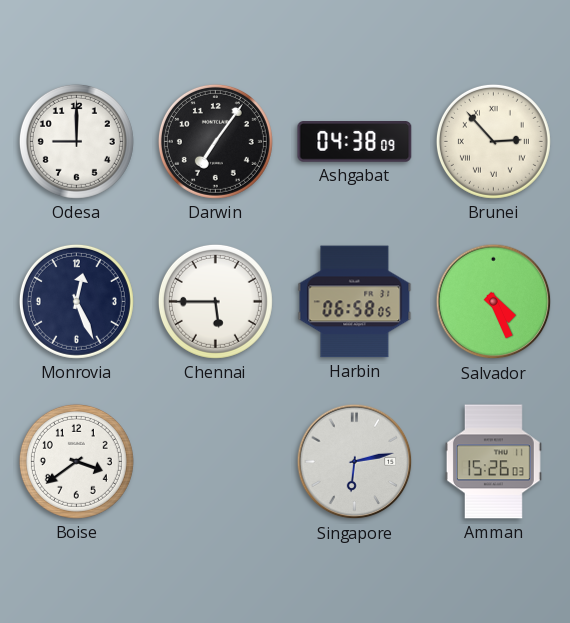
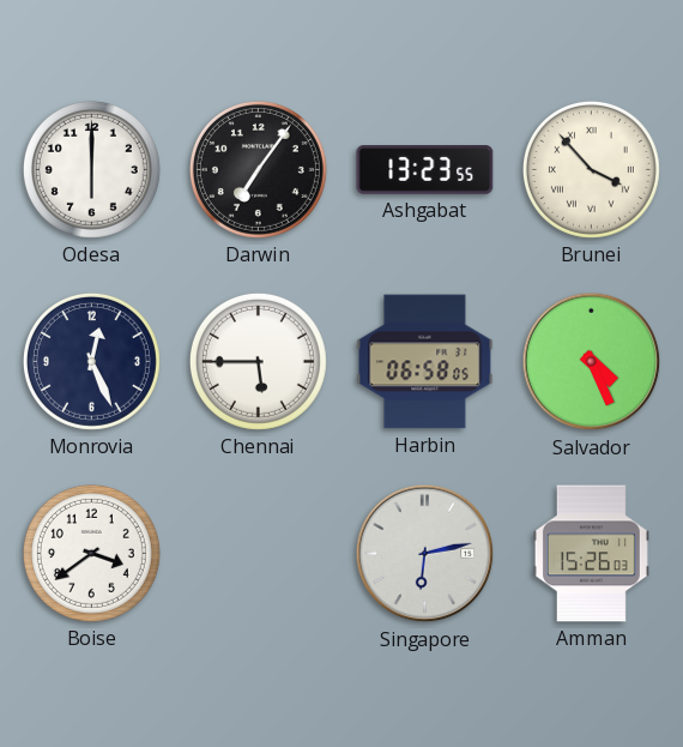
Odesa: 9:00 -> 6:00 (91, 169)
Ashgabat: 04:38 -> 13:23 (425, 170)
Brunei: 2:53 -> 3:53 (591, 169)
